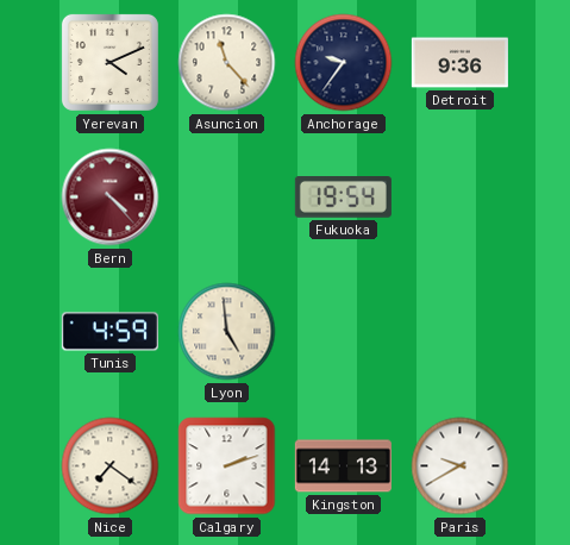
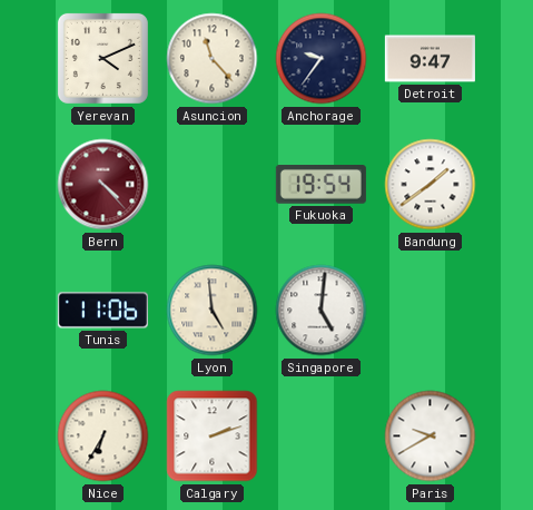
Detroit: 9:36 -> 9:47 (430, 59)
Bandung: none -> 1:39 (431, 185)
Tunis: 4:59 -> 11:06 (102, 311)
Singapore: none -> 5:01 (322, 311)
Nice: 7:21 -> 6:35 (103, 437)
Kingston: 14:13 -> none (343, 466)
